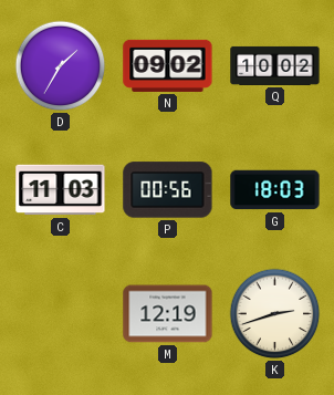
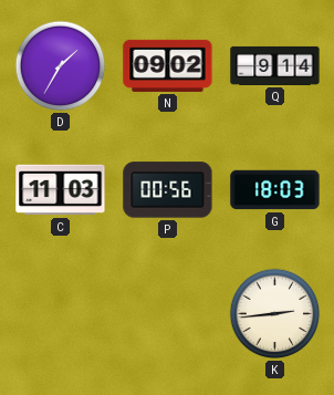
Q: 10:02 -> 9:14 (275, 65)
M: 12:19 -> none (168, 314)
K: 2:42 -> 2:44 (275, 314)
